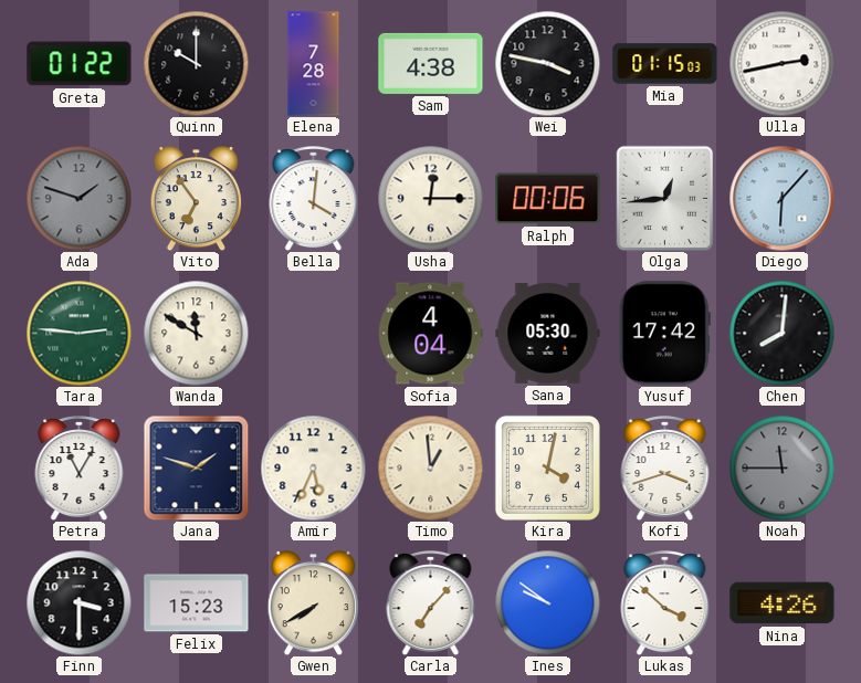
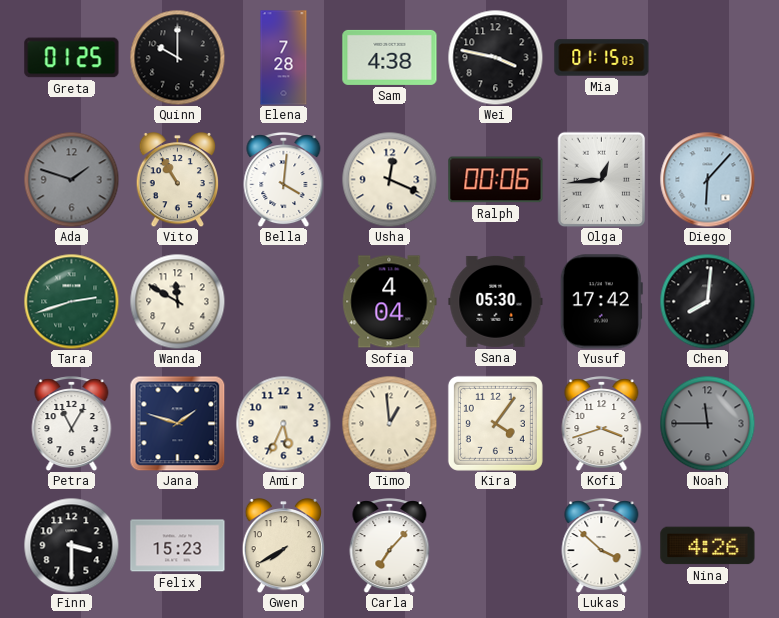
Greta: 01:22 -> 01:25 (72, 58)
Ulla: 2:43 -> none (781, 63)
Vito: 6:54 -> 10:55 (178, 180)
Usha: 12:15 -> 12:19 (389, 179)
Tara: 2:46 -> 2:42 (71, 301)
Kira: 4:02 -> 4:06 (495, 423)
Ines: 9:51 -> none (547, 602)
